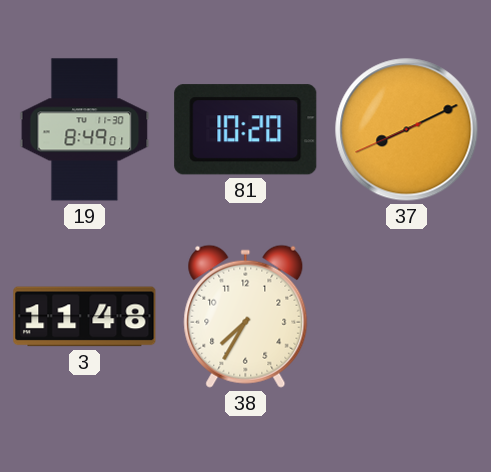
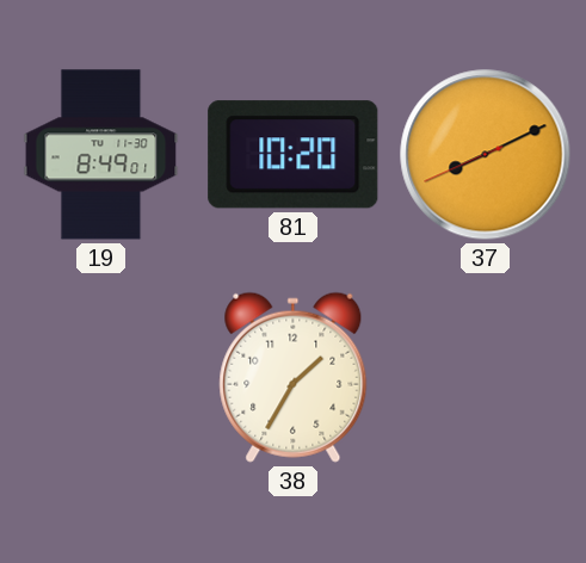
3: 11:48 -> none (85, 317)
38: 7:35 -> 1:35 (294, 377)
